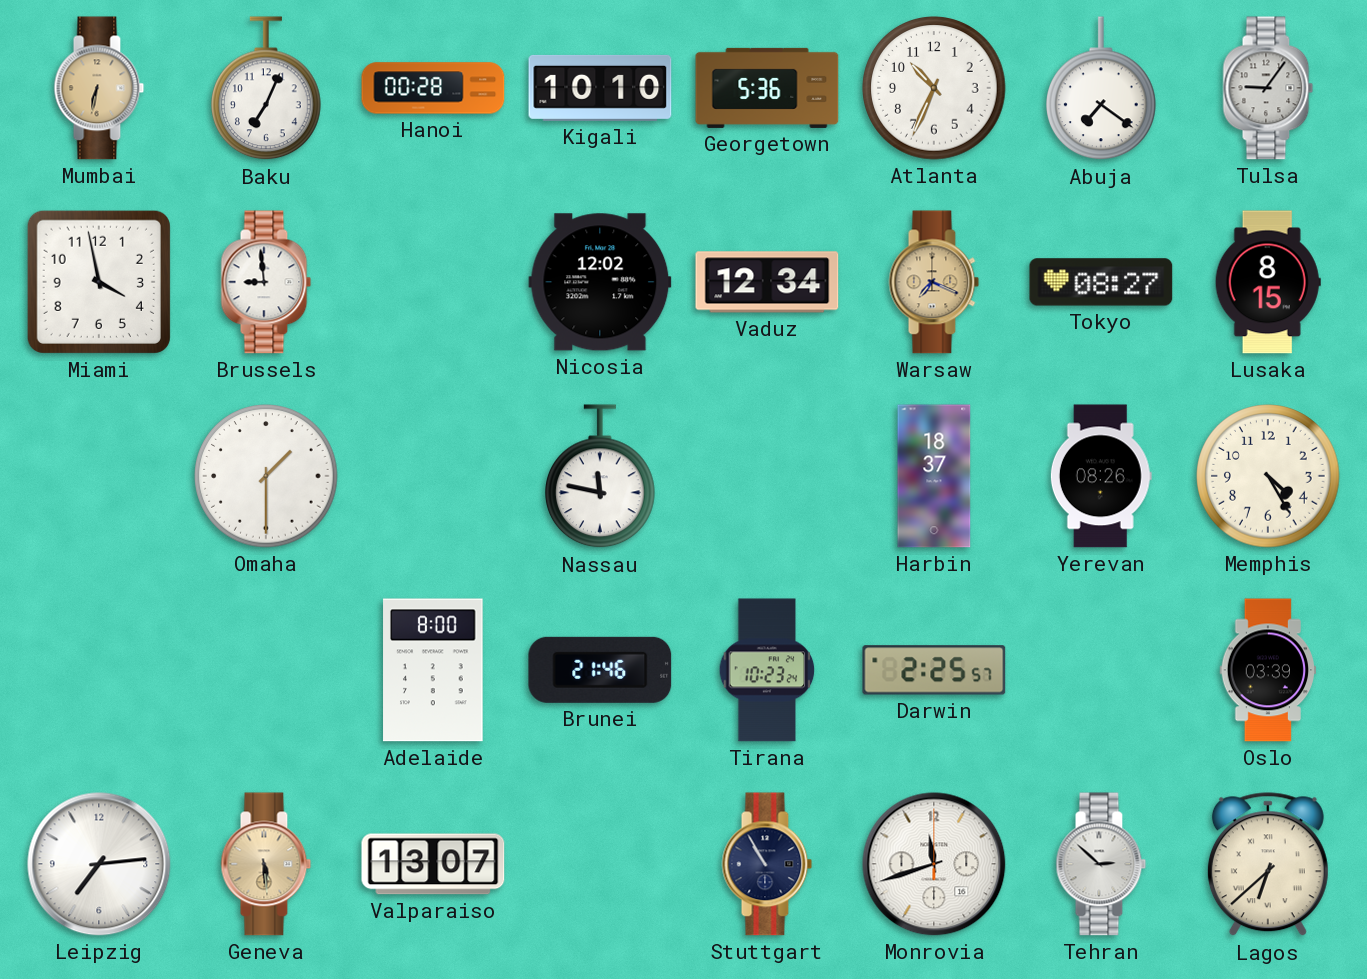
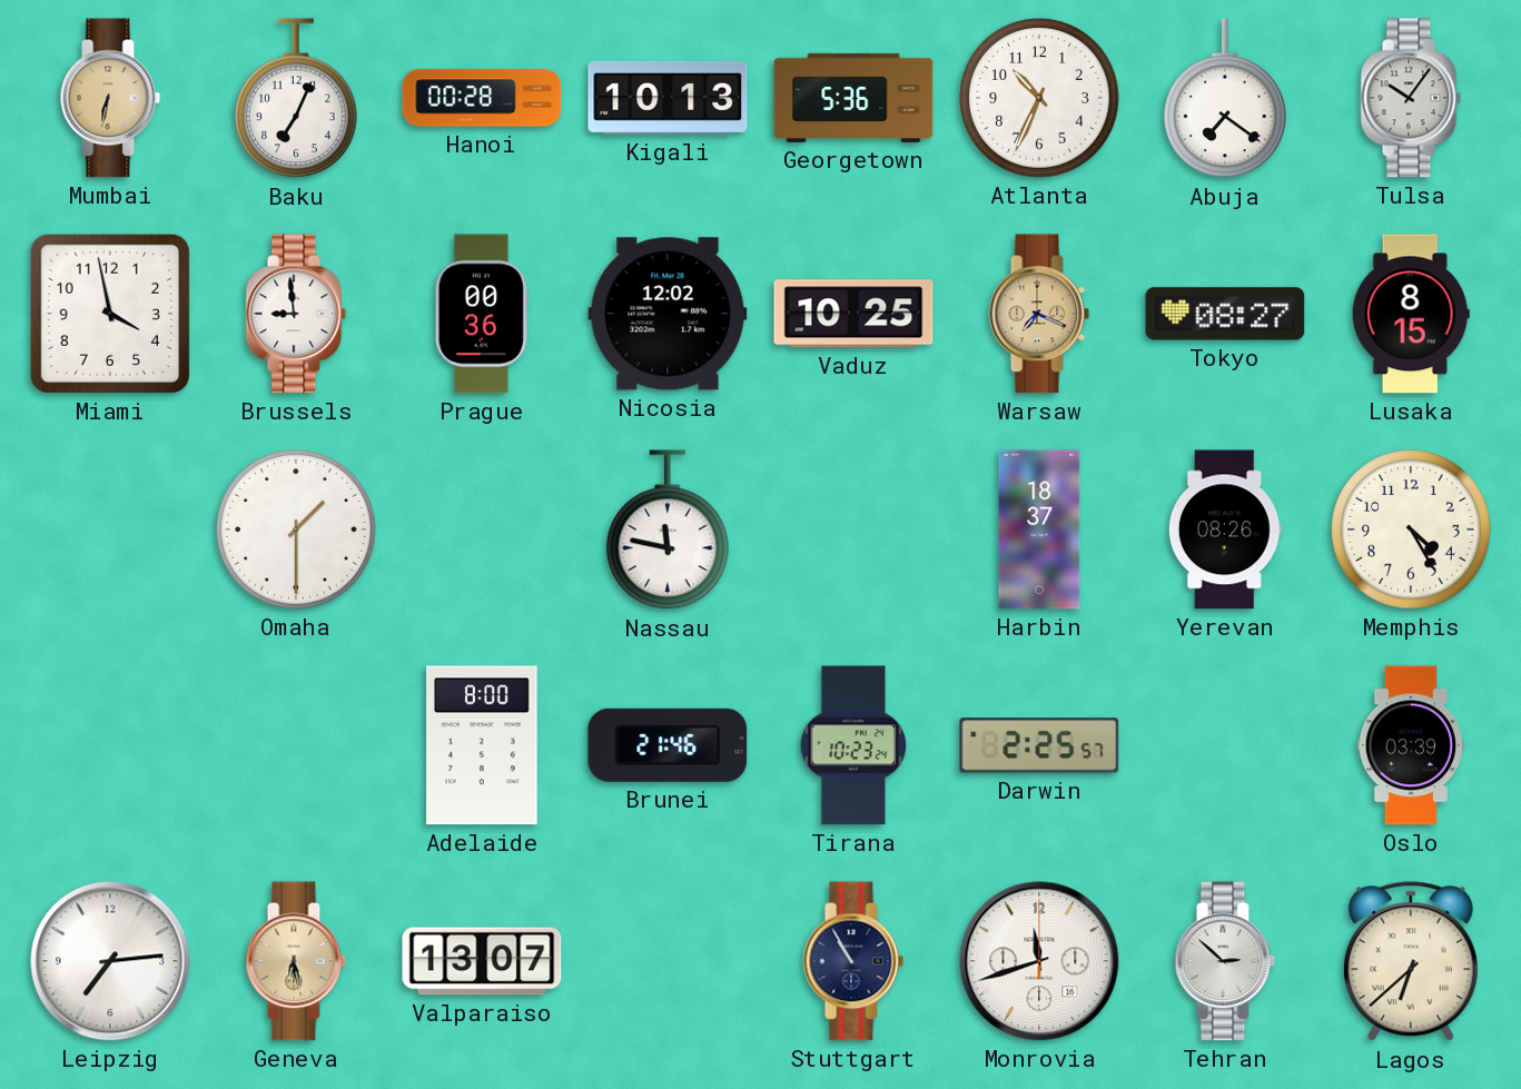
Kigali: 10:10 -> 10:13 (668, 98)
Tulsa: 9:06 -> 10:06 (1411, 98)
Prague: none -> 00:36 (482, 314)
Vaduz: 12:34 -> 10:25 (853, 314)
Geneva: 5:29 -> 6:28 (296, 961)
